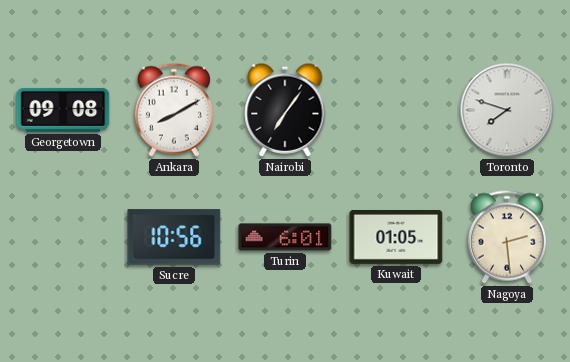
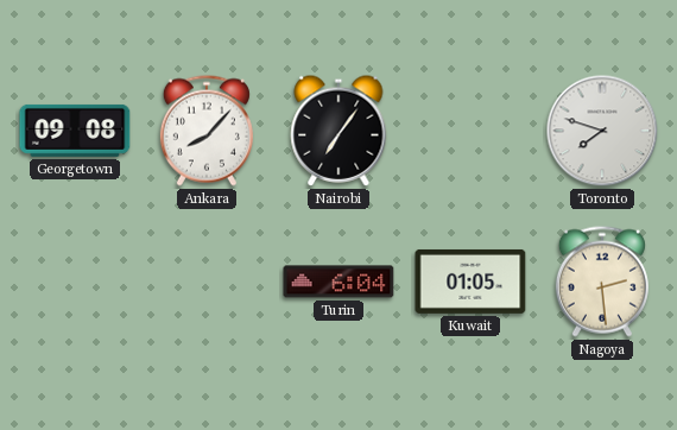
Ankara: 8:10 -> 8:07 (207, 131)
Sucre: 10:56 -> none (174, 237)
Turin: 6:01 -> 6:04 (338, 282)
